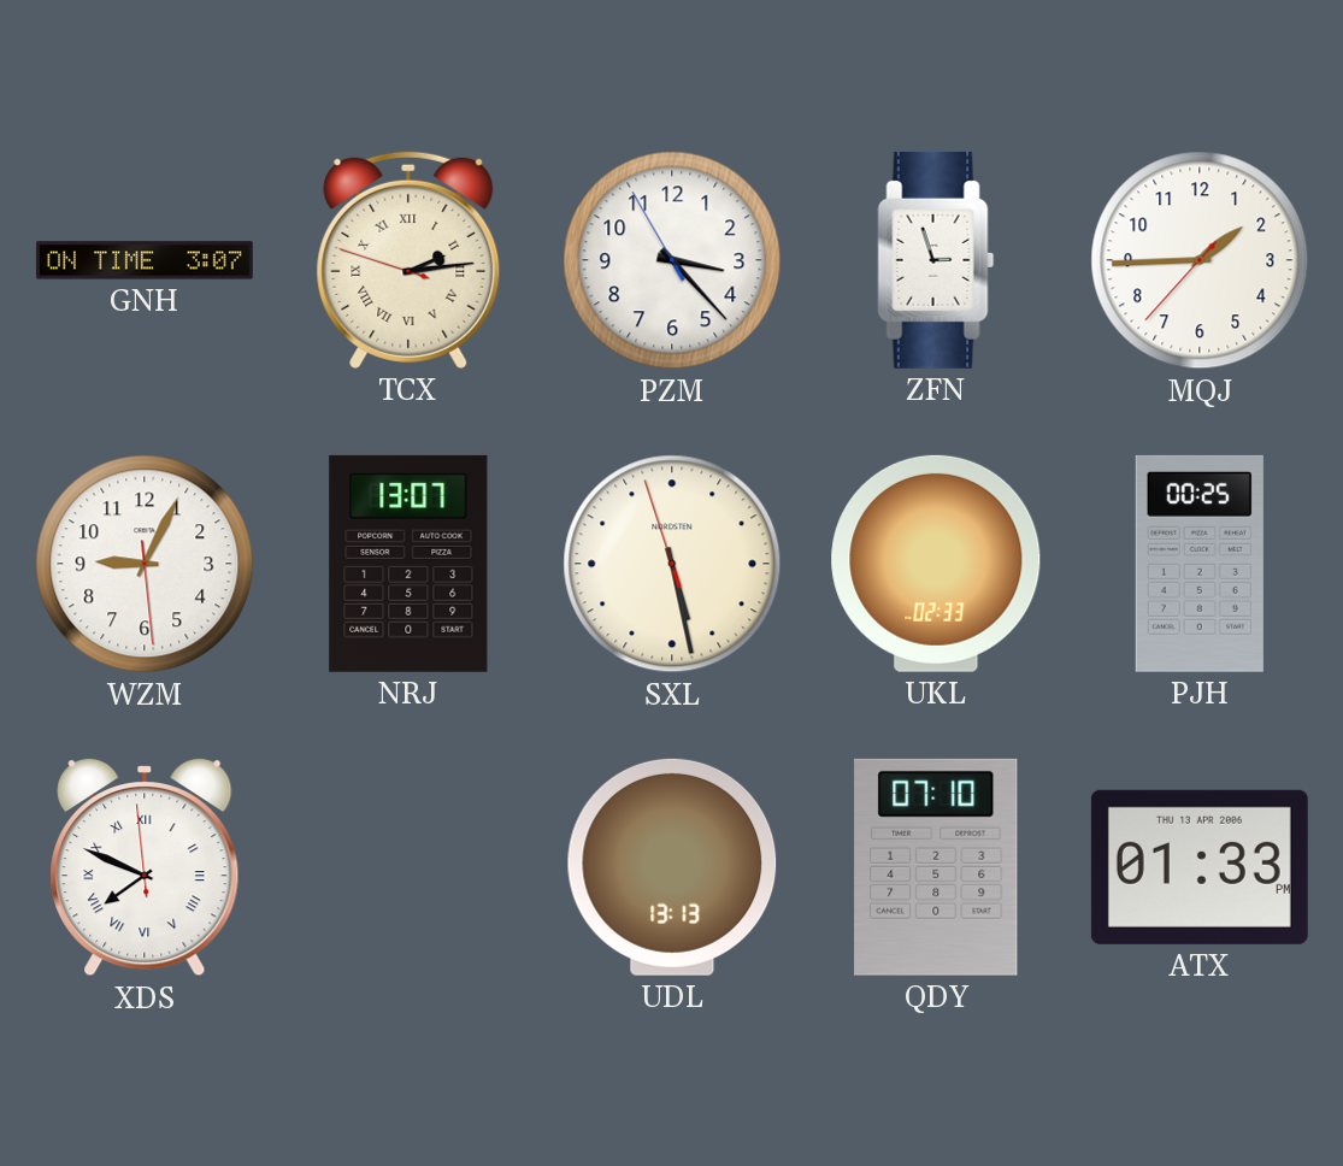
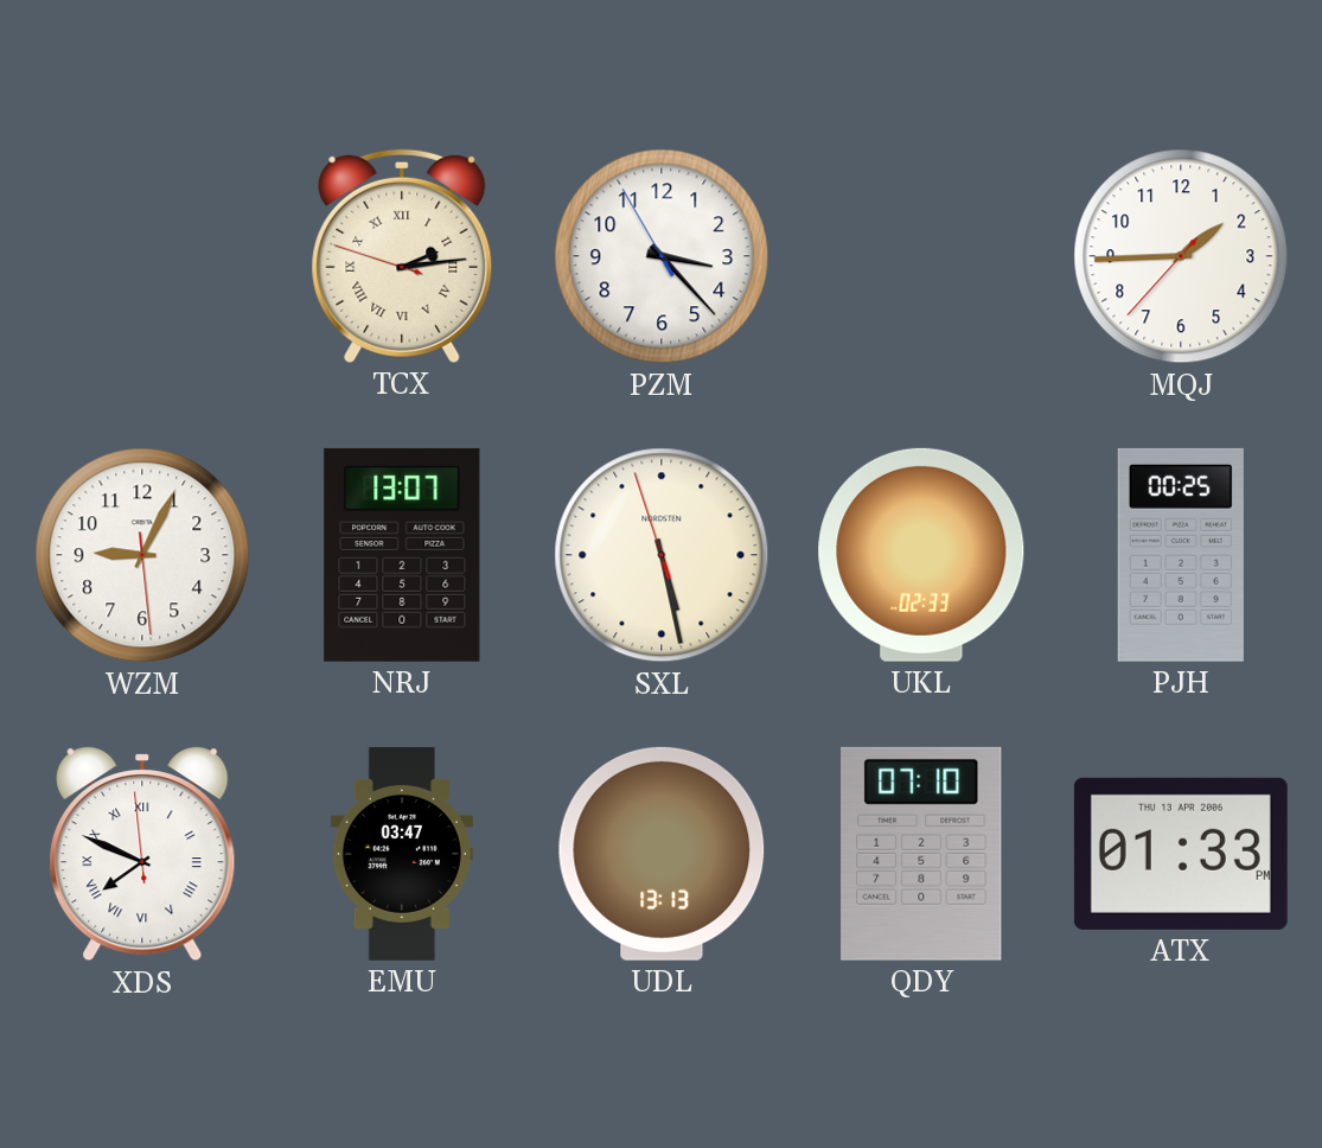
GNH: 3:07 -> none (145, 260)
ZFN: 2:57 -> none (936, 260)
EMU: none -> 03:47 (402, 854)
